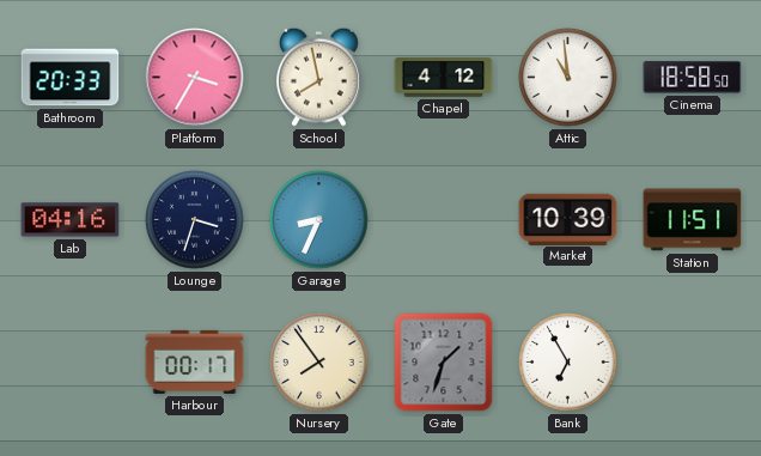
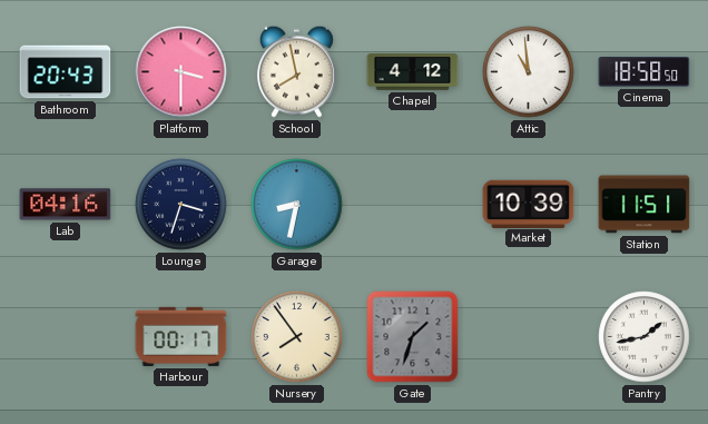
Bathroom: 20:33 -> 20:43 (66, 72)
Platform: 3:35 -> 3:30 (181, 72)
Garage: 8:34 -> 8:32 (297, 205)
Bank: 6:55 -> none (568, 363)
Pantry: none -> 1:43 (645, 337)
